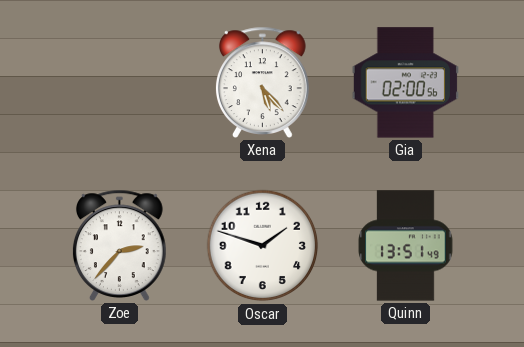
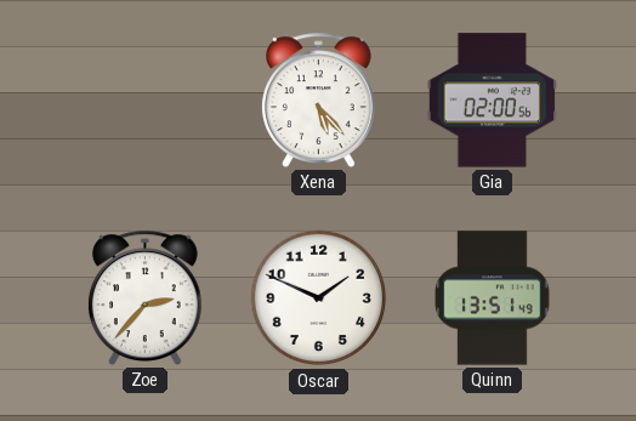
Oscar: 1:48 -> 1:49 (319, 298)
